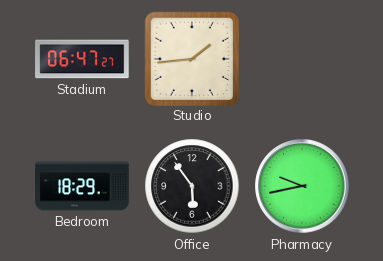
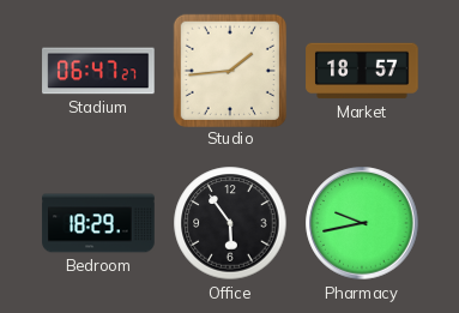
Market: none -> 18:57 (362, 71)
